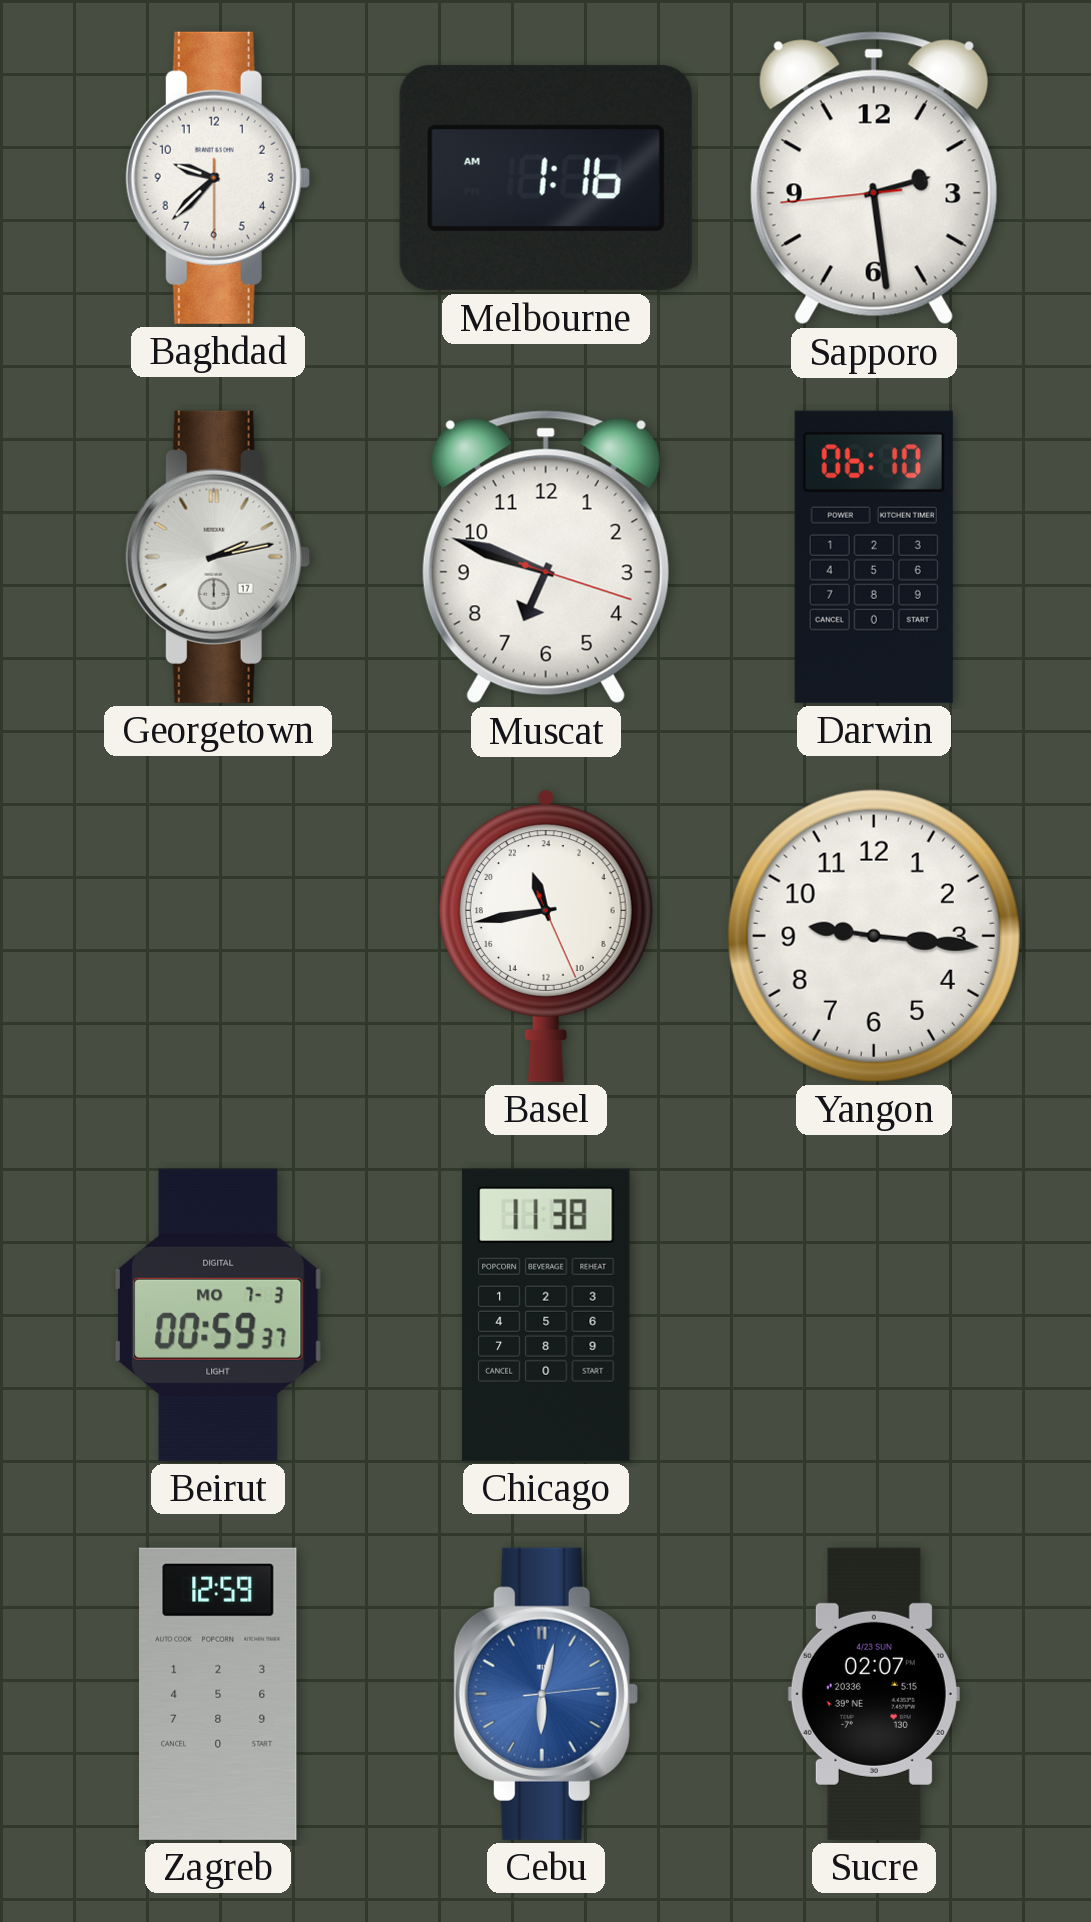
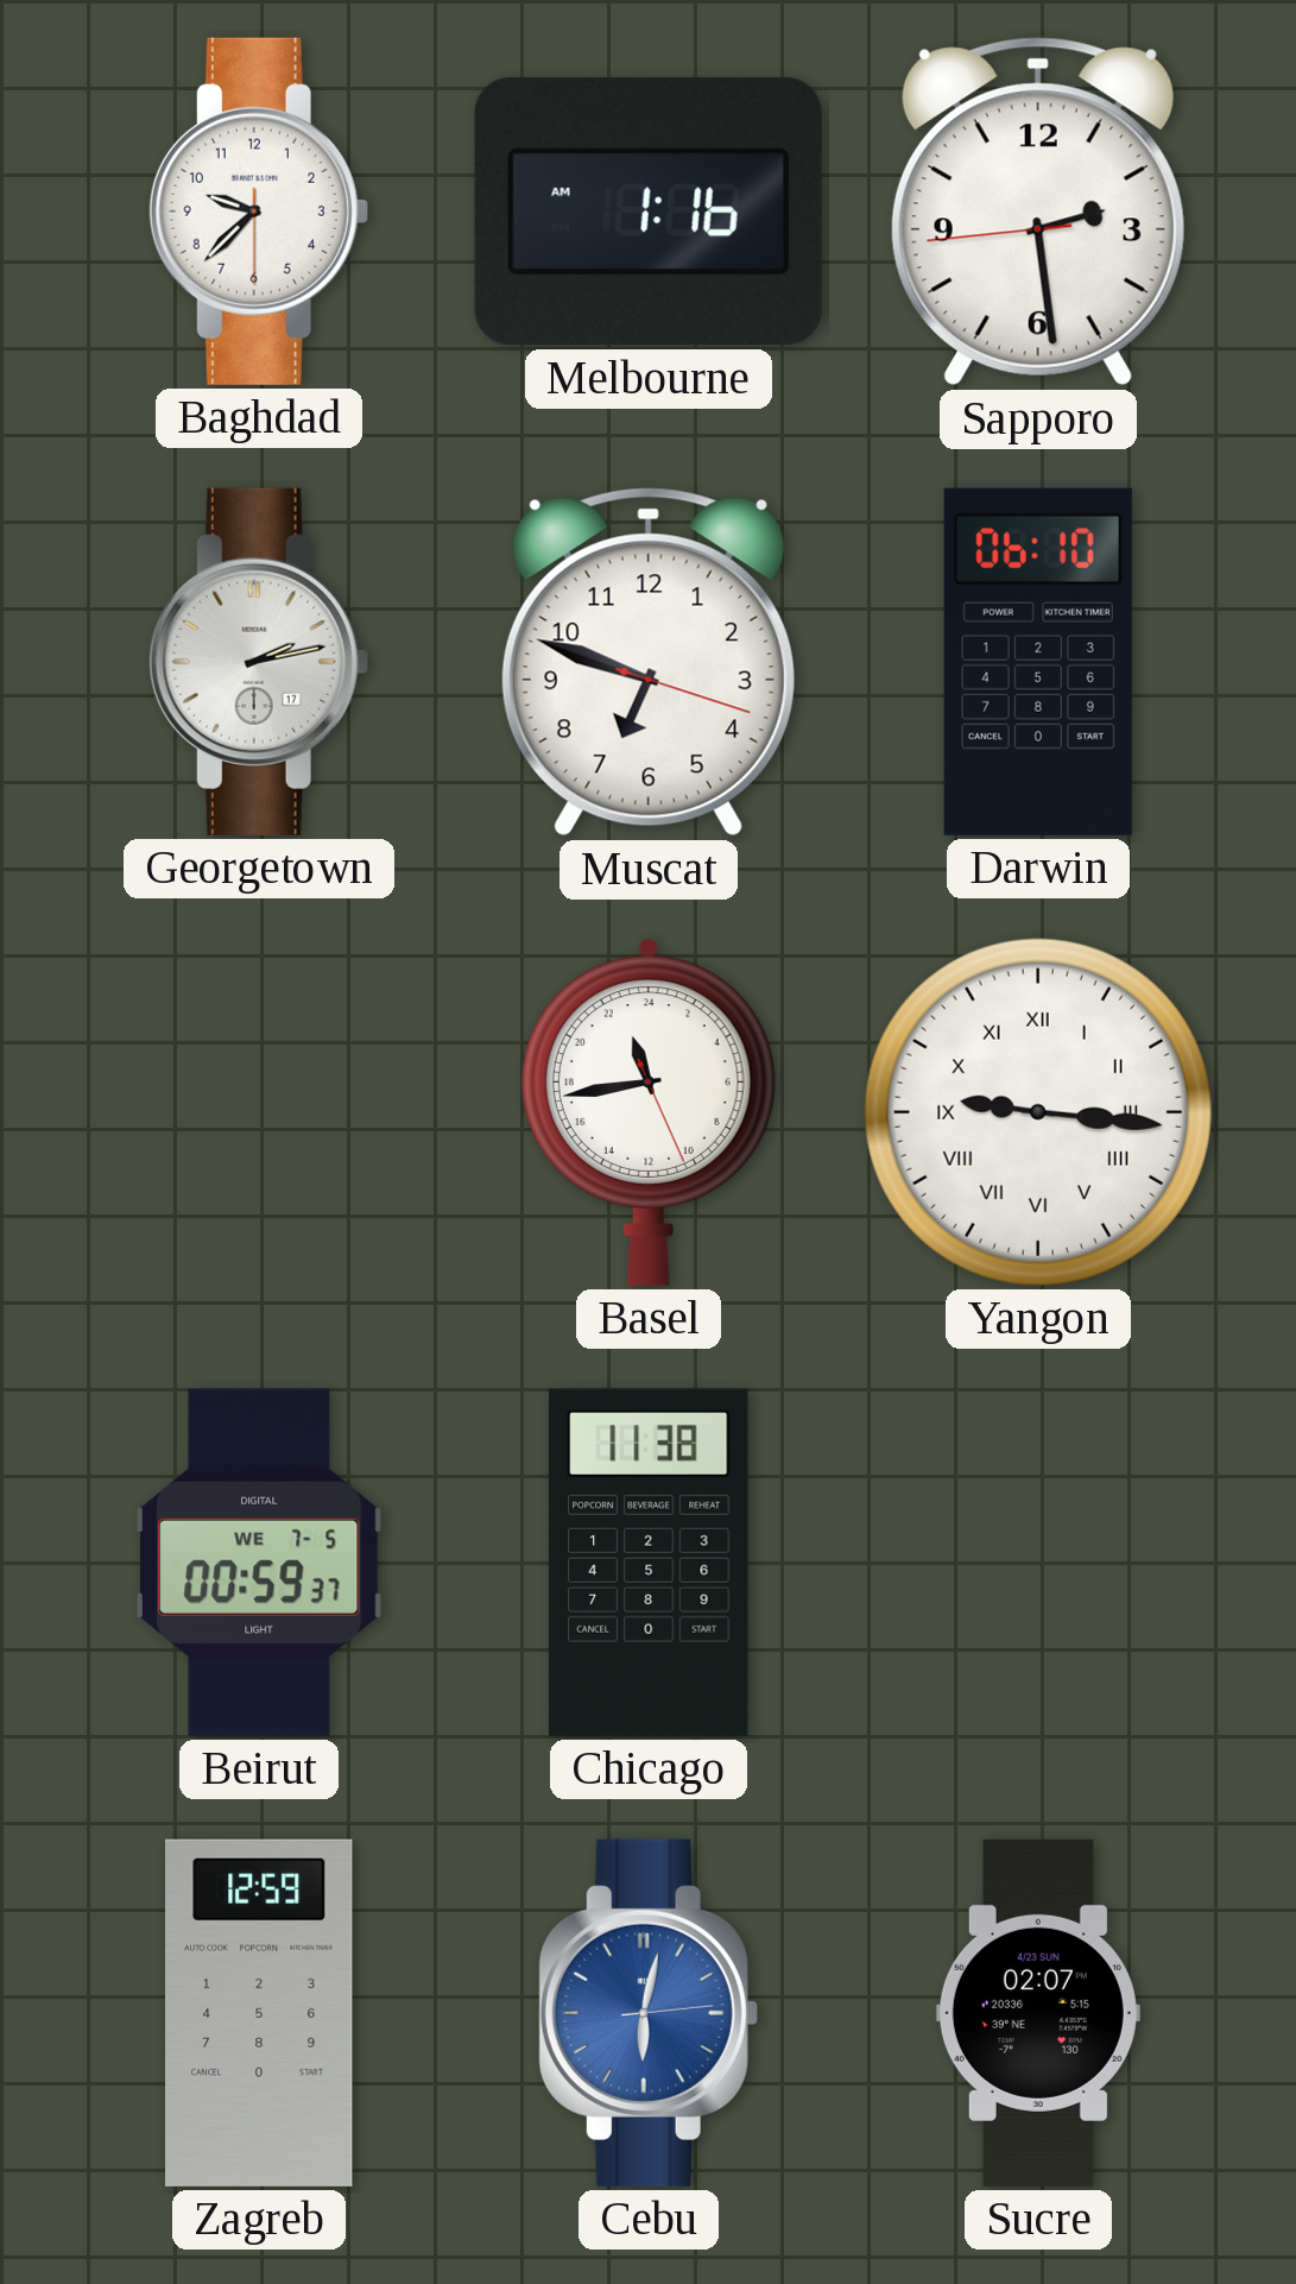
Yangon numerals: Arabic -> Roman (1038, 1112)
Beirut date: MO 7-3 -> WE 7-5 (260, 1563)
